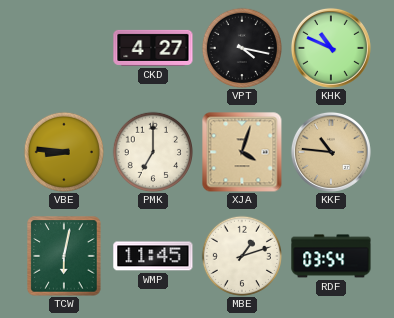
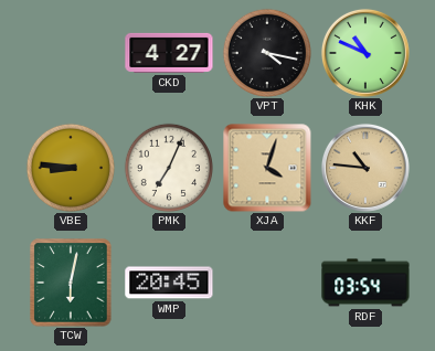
PMK: 7:00 -> 7:04 (168, 167)
WMP: 11:45 -> 20:45 (169, 283)
MBE: 1:12 -> none (241, 255)
